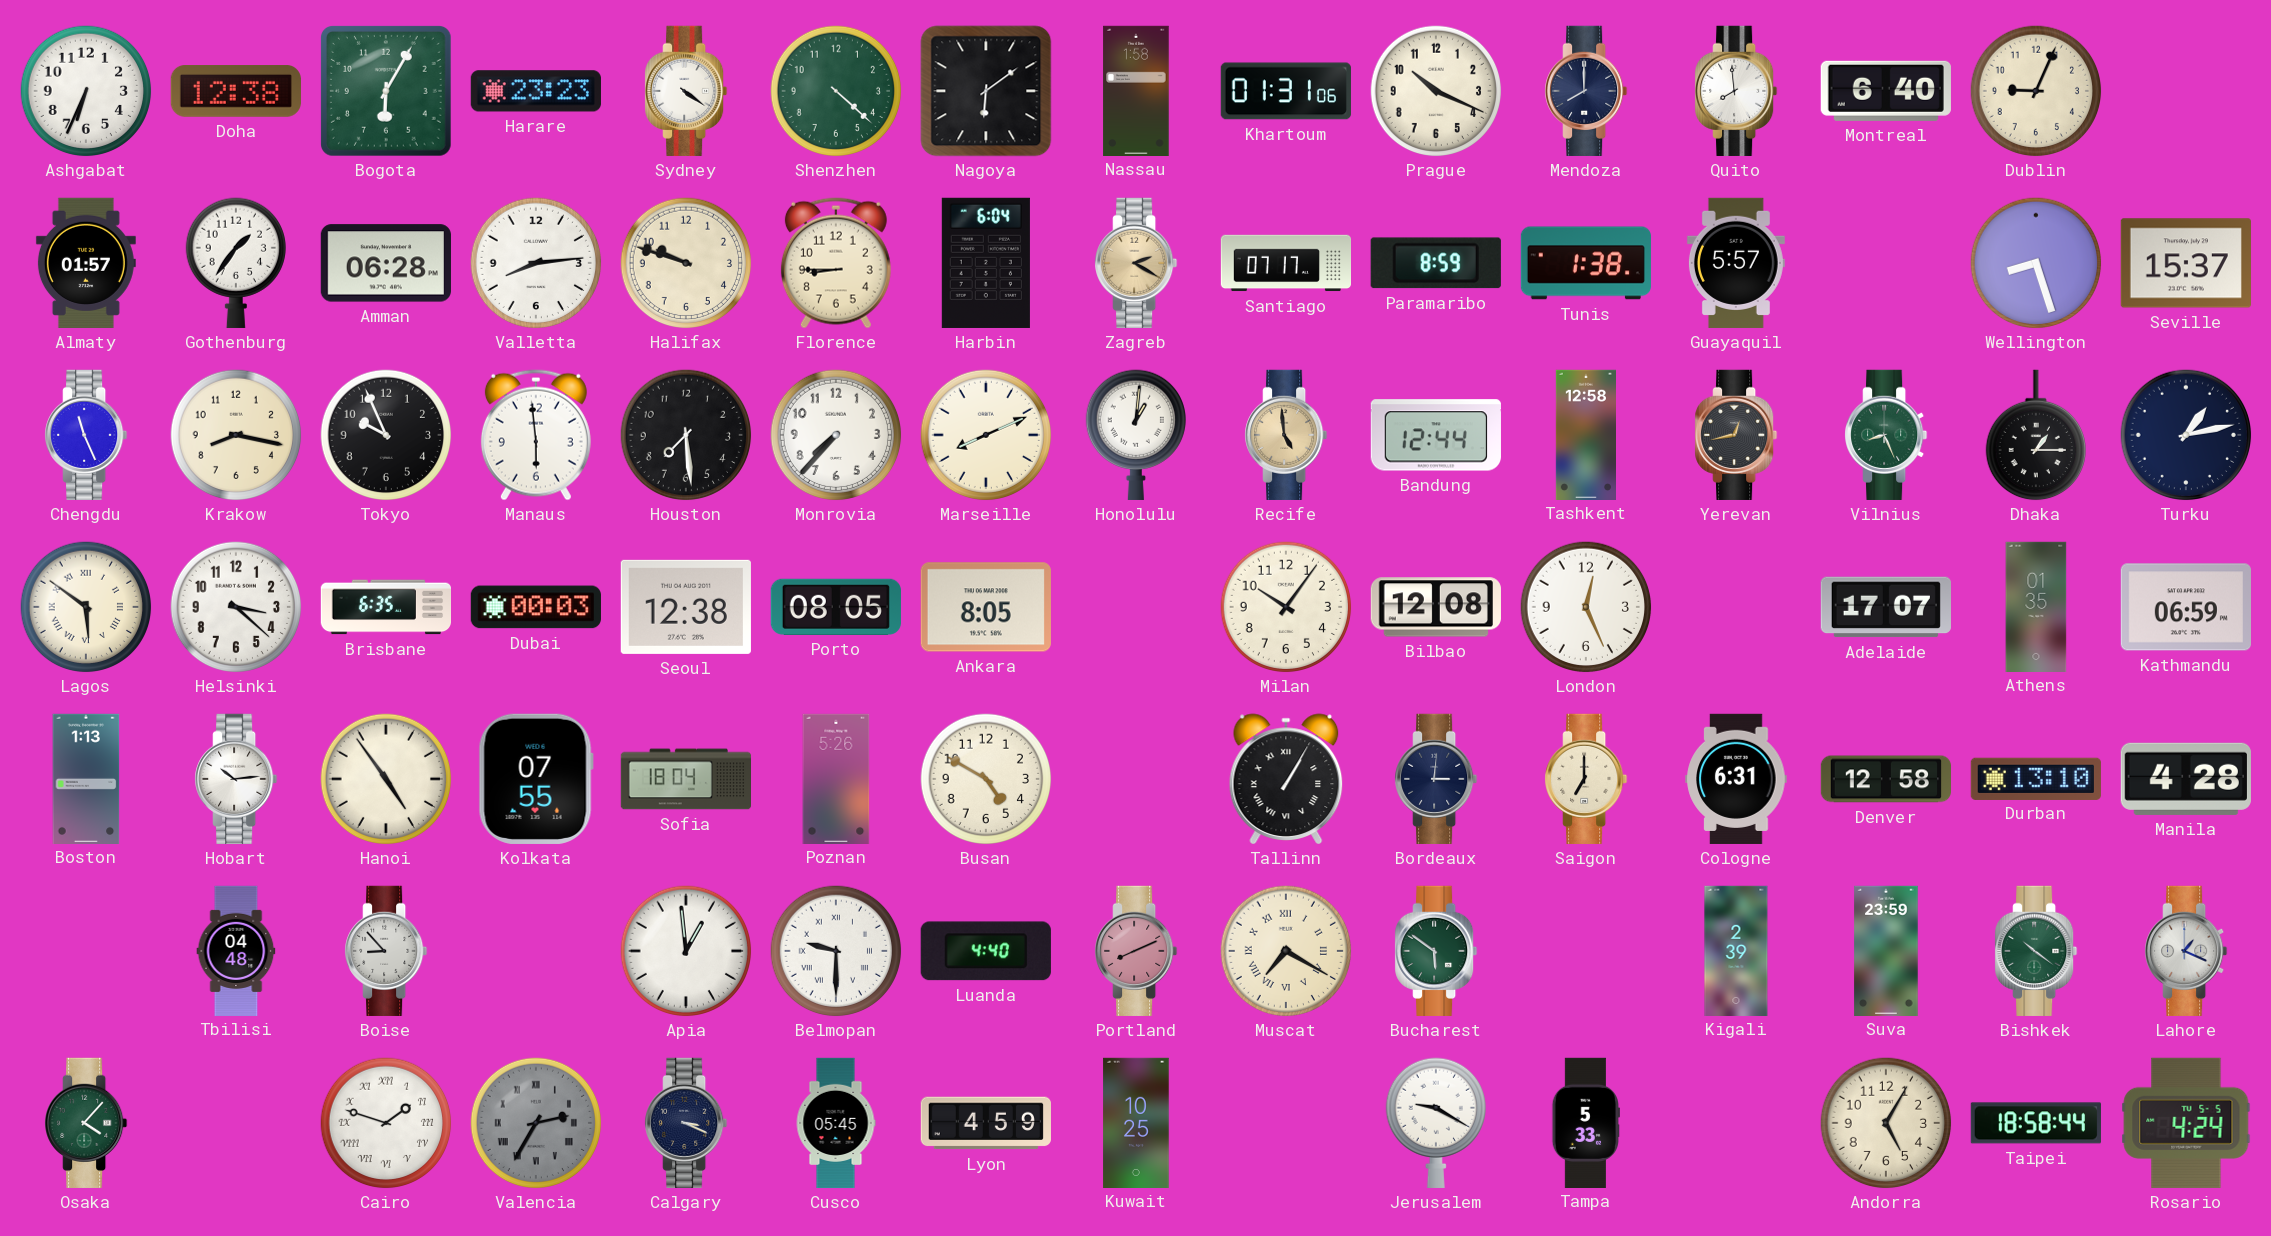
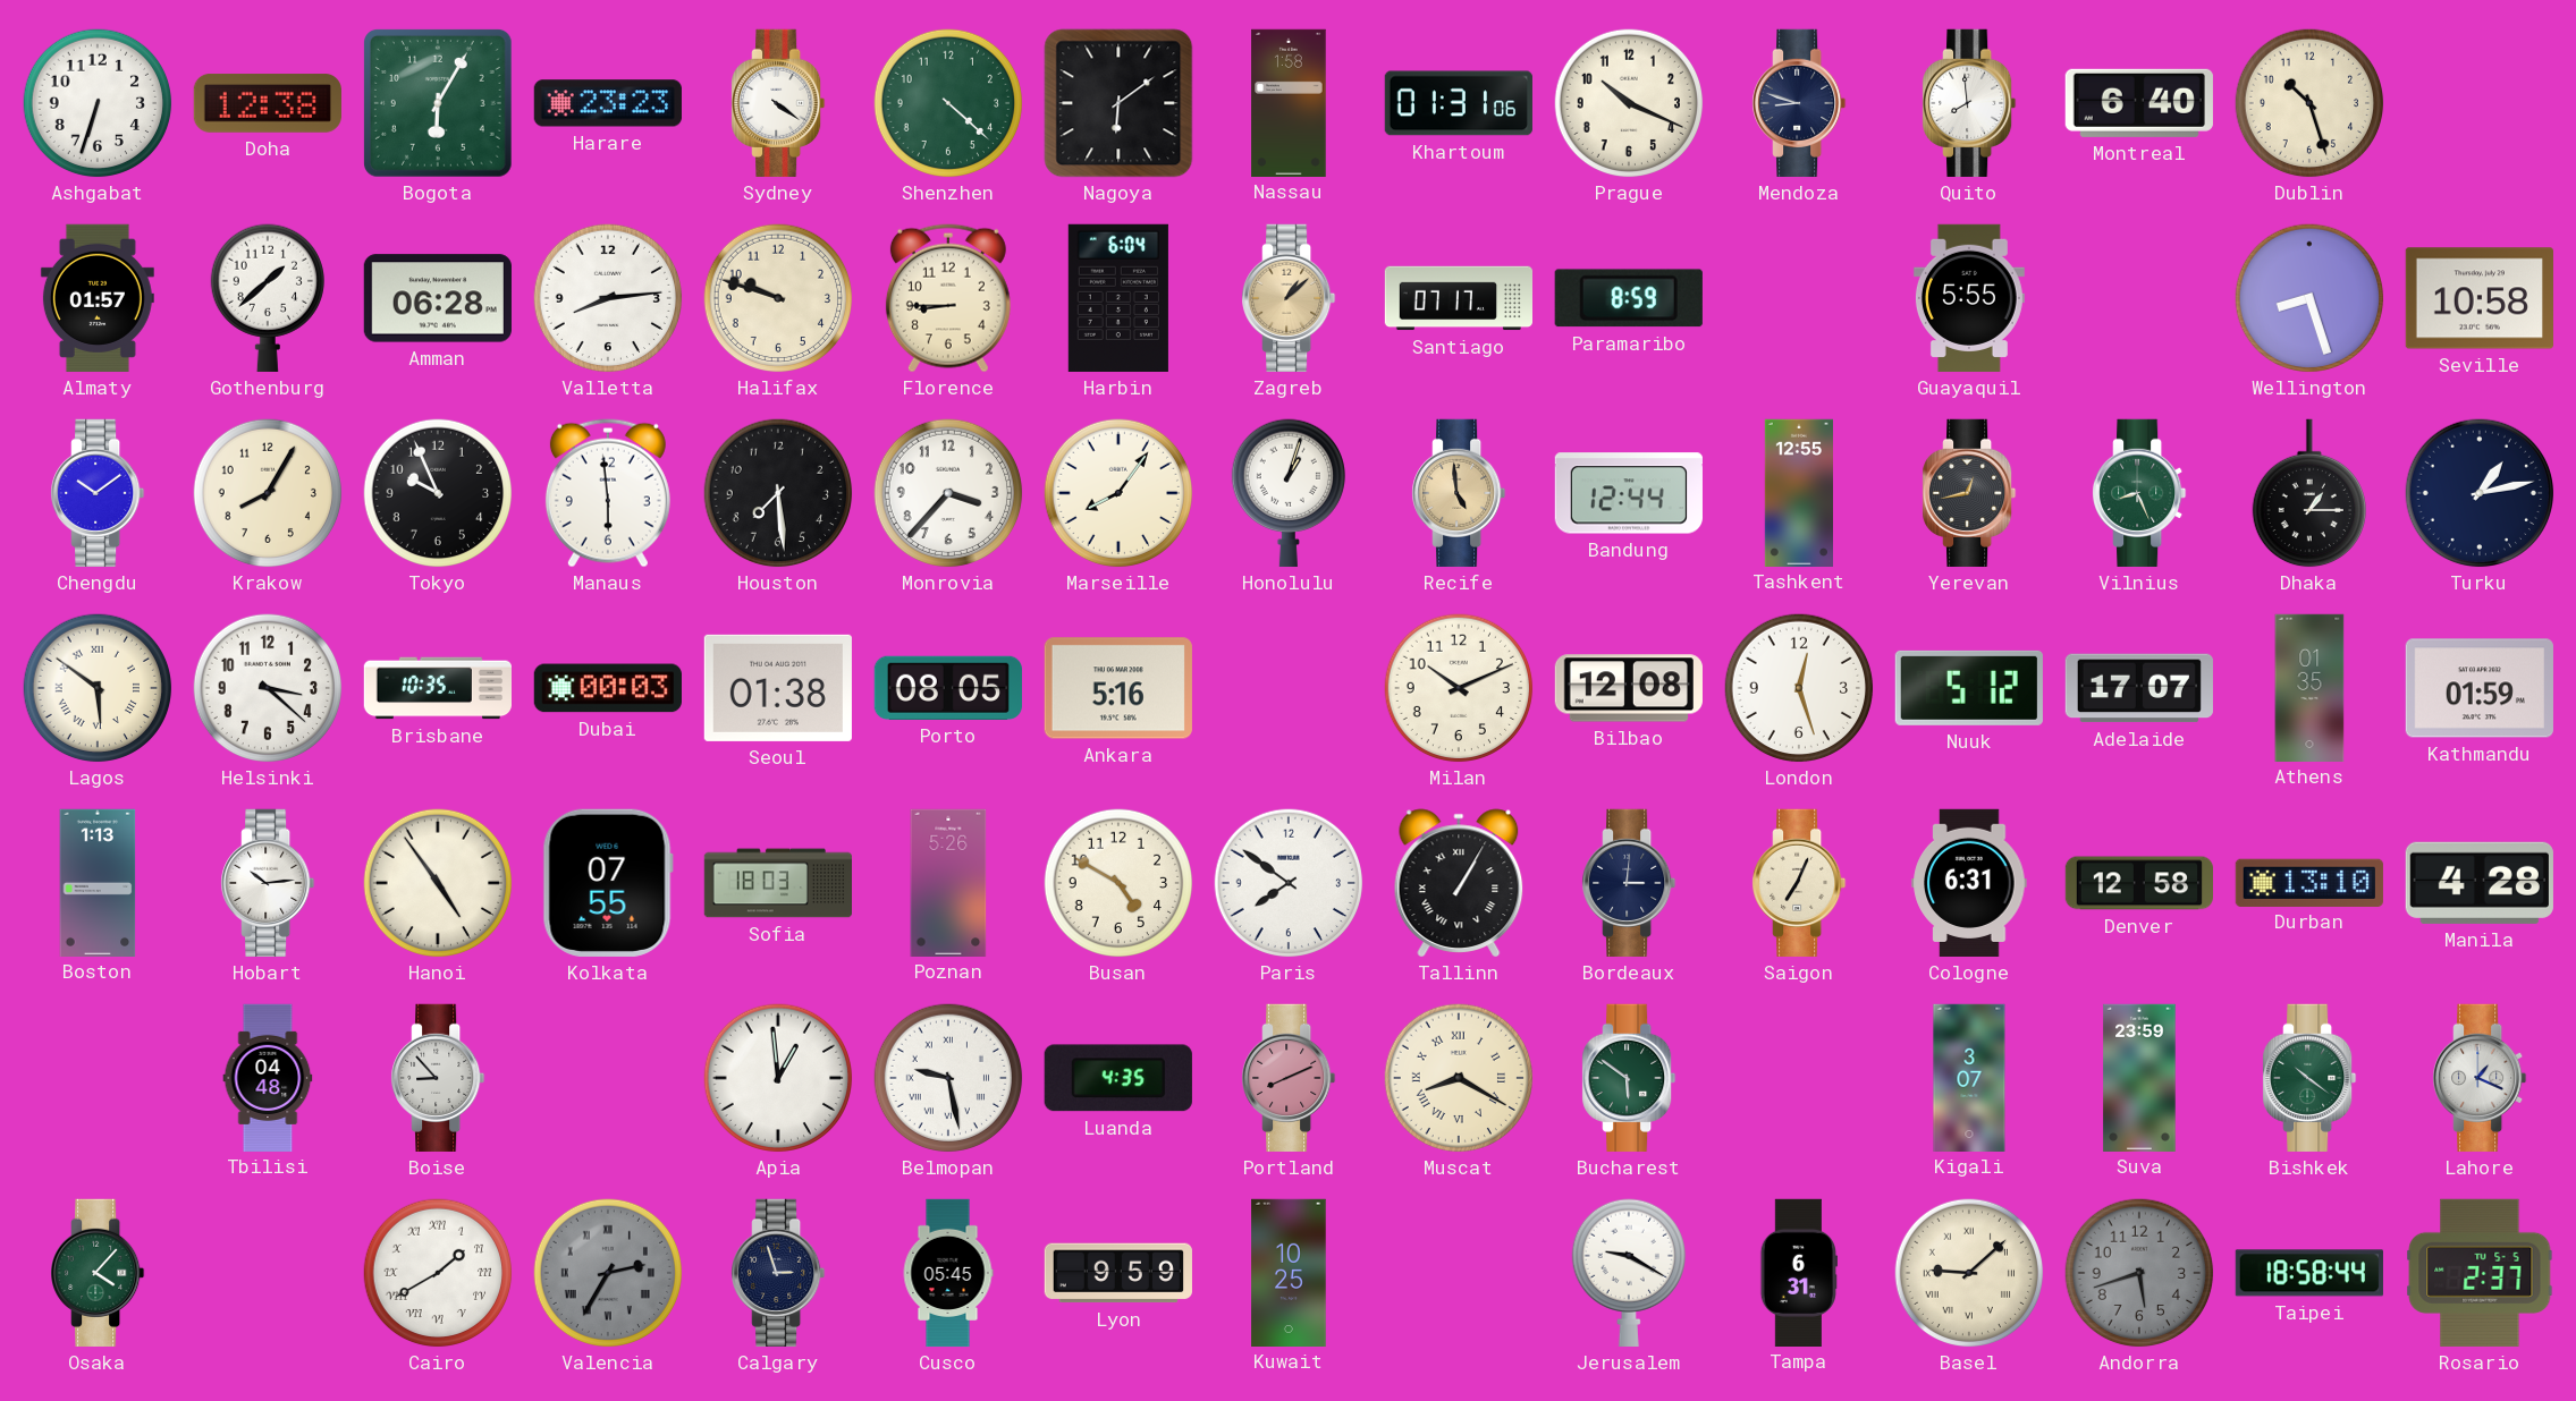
Ashgabat: 6:34 -> 6:33 (98, 103)
Mendoza: 8:00 -> 8:48 (1799, 103)
Dublin: 9:04 -> 10:27 (2309, 103)
Gothenburg: 1:36 -> 1:38 (268, 298)
Zagreb: 2:20 -> 1:08 (1289, 298)
Tunis: 1:38 -> none (1585, 263)
Guayaquil: 5:57 -> 5:55 (1969, 298)
Seville: 15:37 -> 10:58 (2480, 298)
Chengdu: 11:26 -> 10:09 (98, 493)
Krakow: 8:17 -> 8:05 (268, 493)
Monrovia: 7:37 -> 3:37 (948, 493)
Marseille: 8:11 -> 8:06 (1118, 493)
Honolulu: 1:01 -> 1:03 (1289, 493)
Tashkent: 12:58 -> 12:55 (1798, 492)
Brisbane: 6:35 -> 10:35 (437, 688)
Seoul: 12:38 -> 01:38 (778, 688)
Ankara: 8:05 -> 5:16 (1118, 688)
Milan: 10:06 -> 10:11 (1459, 688)
London: 12:26 -> 12:27 (1799, 688)
Nuuk: none -> 5:12 (1969, 688)
Kathmandu: 06:59 -> 01:59 (2480, 688)
Sofia: 18:04 -> 18:03 (777, 883)
Paris: none -> 7:51 (1289, 883)
Saigon: 7:00 -> 7:04 (1799, 883)
Belmopan: 9:30 -> 9:28 (948, 1078)
Luanda: 4:40 -> 4:35 (1118, 1078)
Muscat: 7:20 -> 8:20 (1459, 1078)
Kigali: 2:39 -> 3:07 (1969, 1077)
Cairo: 1:48 -> 1:40 (438, 1273)
Calgary: 3:19 -> 2:57 (778, 1273)
Lyon: 4:59 -> 9:59 (1118, 1273)
Tampa: 5:33 -> 6:31 (1799, 1272)
Basel: none -> 9:08 (1969, 1273)
Andorra: 5:05 -> 5:42 (2139, 1273)
Andorra dial: cream -> grey (2139, 1273)
Rosario: 4:24 -> 2:37 (2480, 1273)
